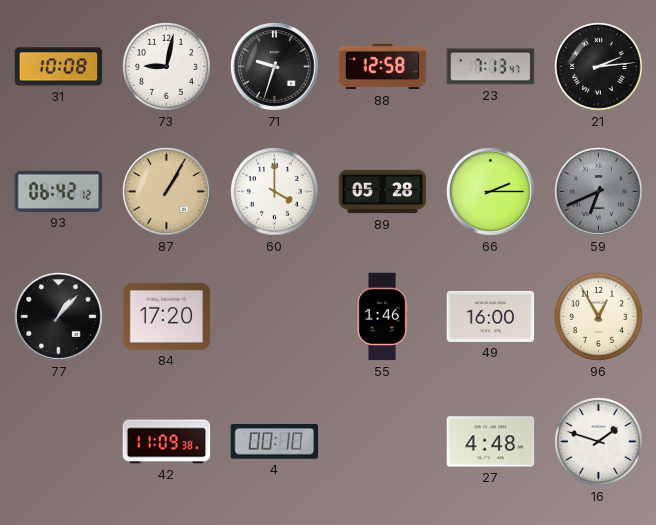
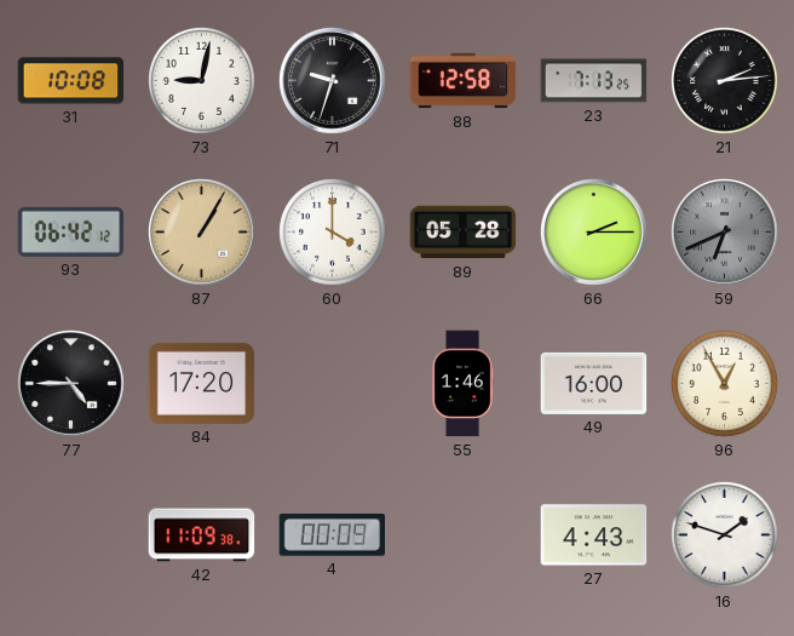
23: 7:13:47 -> 7:13:25 (594, 81)
77: 1:07 -> 4:45 (71, 384)
4: 00:10 -> 00:09 (333, 535)
27: 4:48 -> 4:43 (594, 535)
